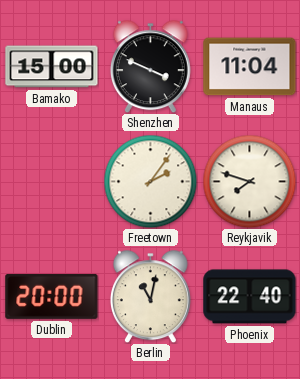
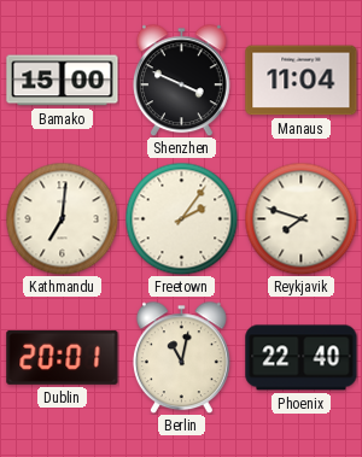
Kathmandu: none -> 7:01 (62, 218)
Dublin: 20:00 -> 20:01 (63, 357)
